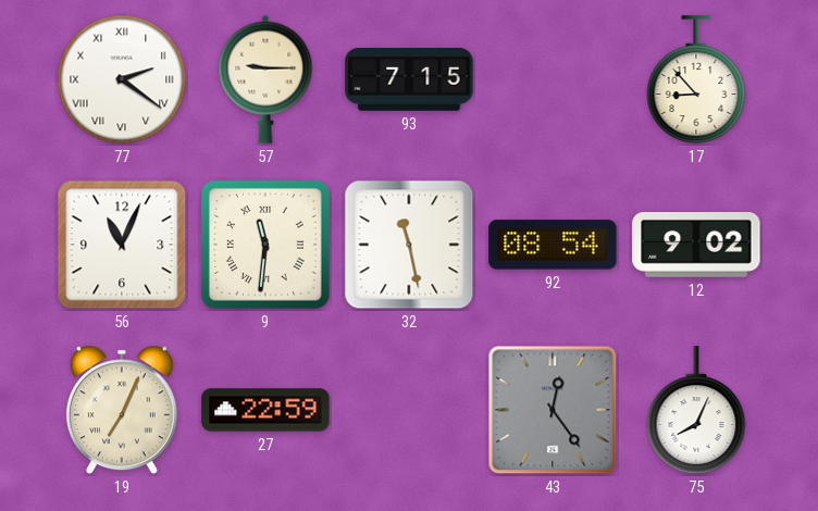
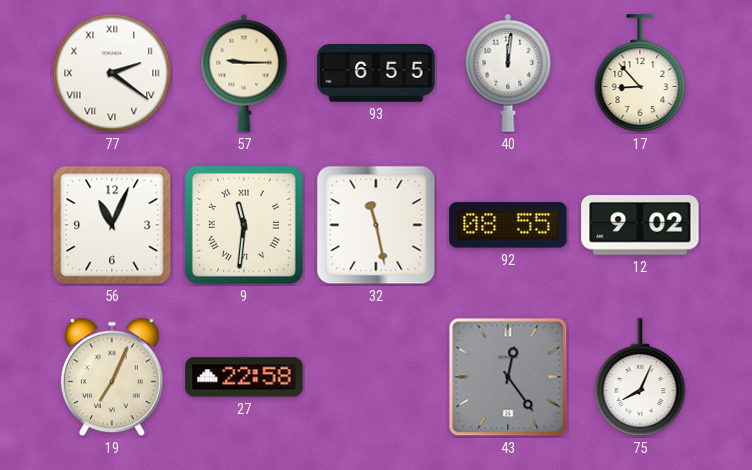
93: 7:15 -> 6:55 (376, 74)
40: none -> 12:01 (508, 73)
92: 08:54 -> 08:55 (508, 225)
27: 22:59 -> 22:58 (244, 377)
